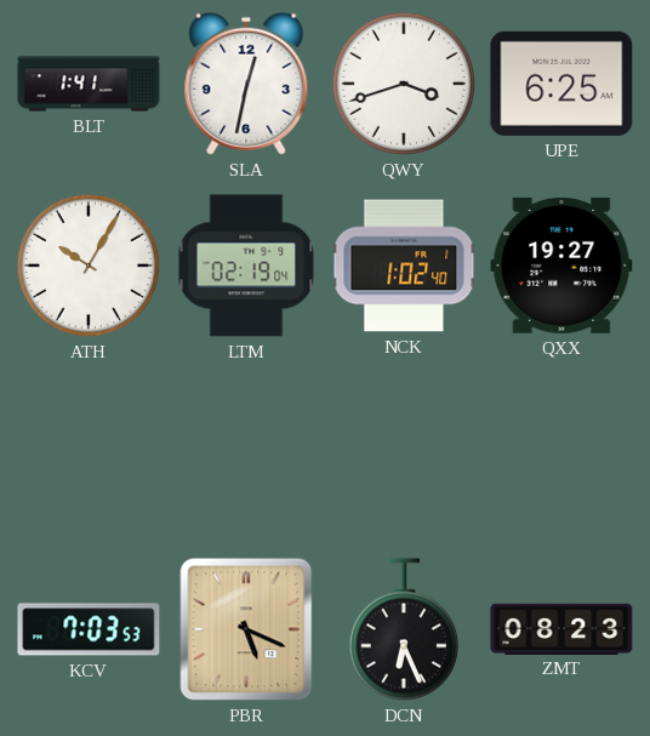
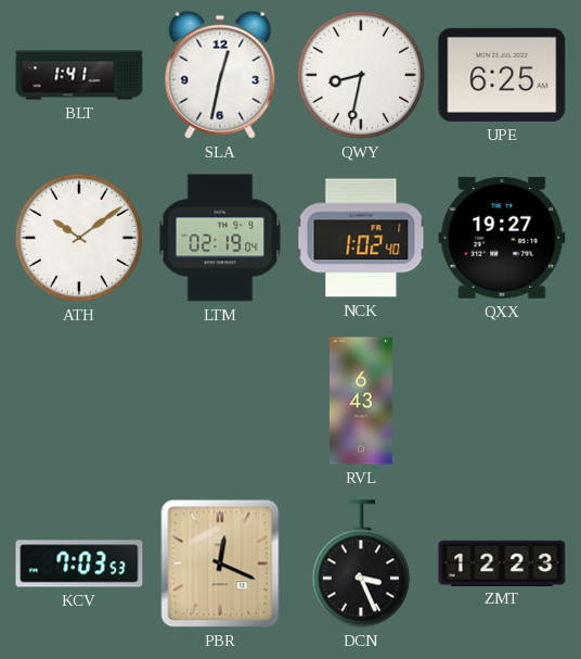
QWY: 3:42 -> 8:32 (361, 75)
ATH: 10:05 -> 10:09 (79, 238)
RVL: none -> 6:43 (361, 401)
PBR: 5:19 -> 12:19 (220, 563)
DCN: 6:26 -> 3:26 (361, 563)
ZMT: 08:23 -> 12:23 (502, 562)
